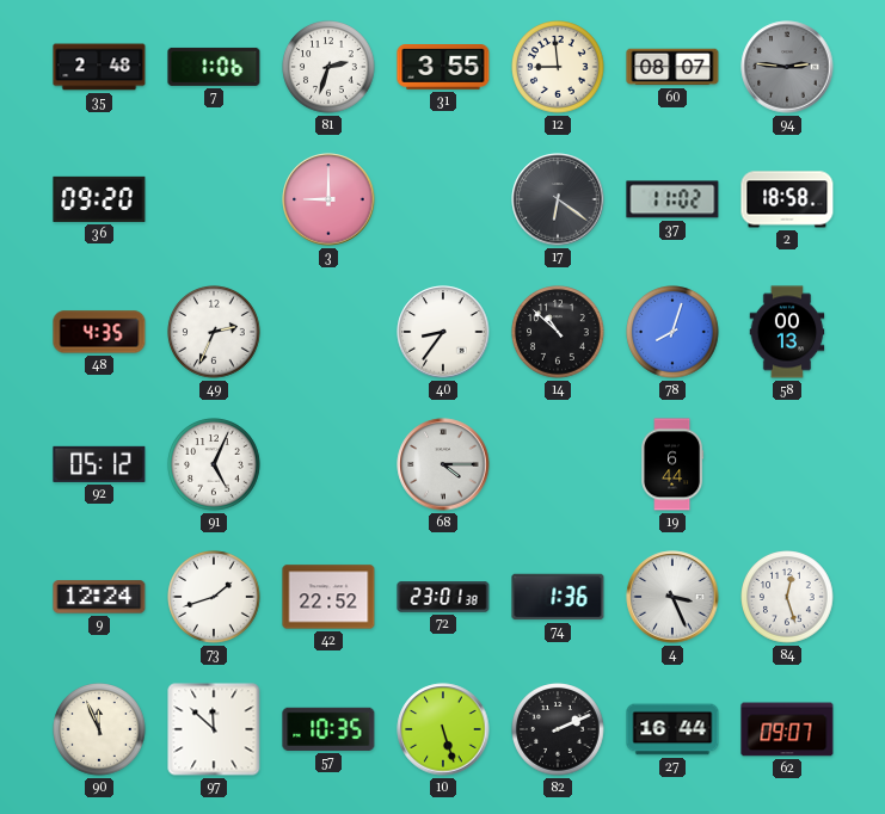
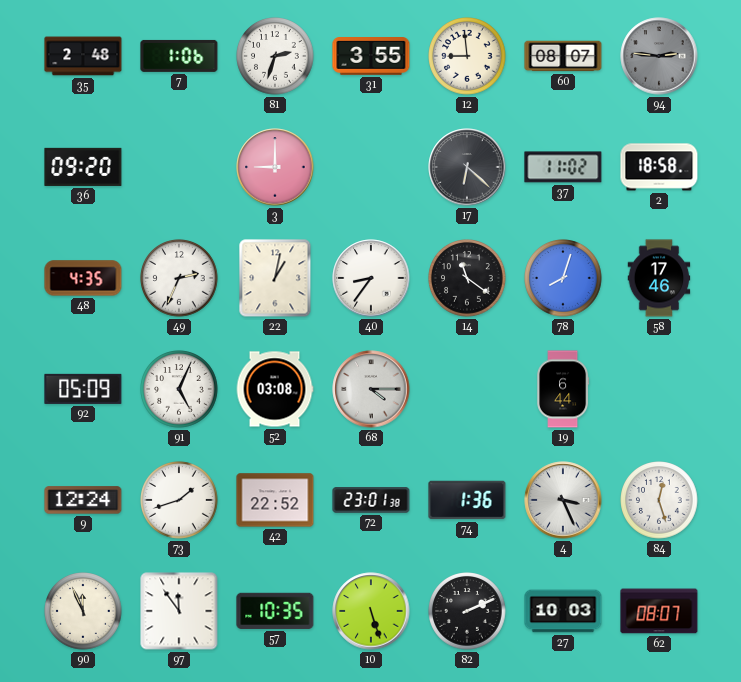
17: 6:21 -> 6:22 (467, 167)
22: none -> 1:02 (275, 278)
14: 10:52 -> 11:21 (467, 278)
58: 00:13 -> 17:46 (659, 278)
92: 05:12 -> 05:09 (83, 389)
52: none -> 03:08 (275, 389)
97: 11:52 -> 11:54 (179, 611)
27: 16:44 -> 10:03 (563, 611)
62: 09:07 -> 08:07 (659, 611)
